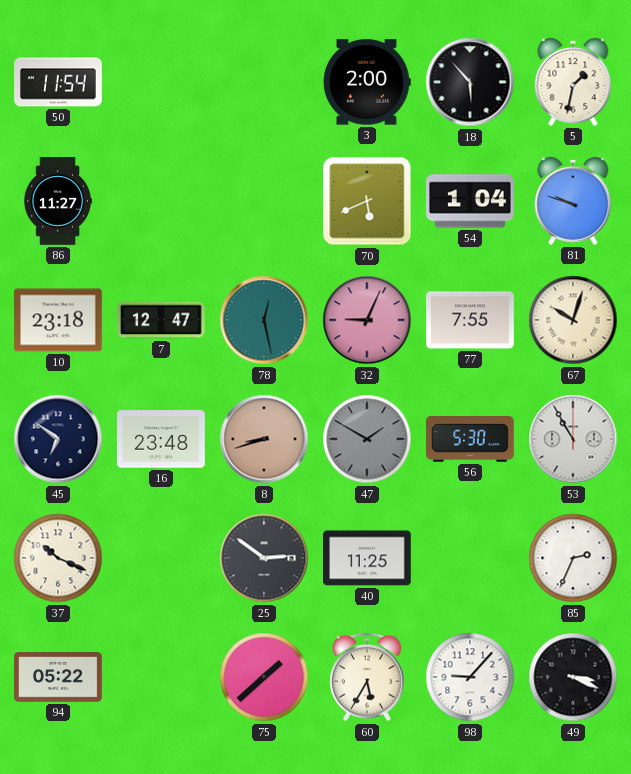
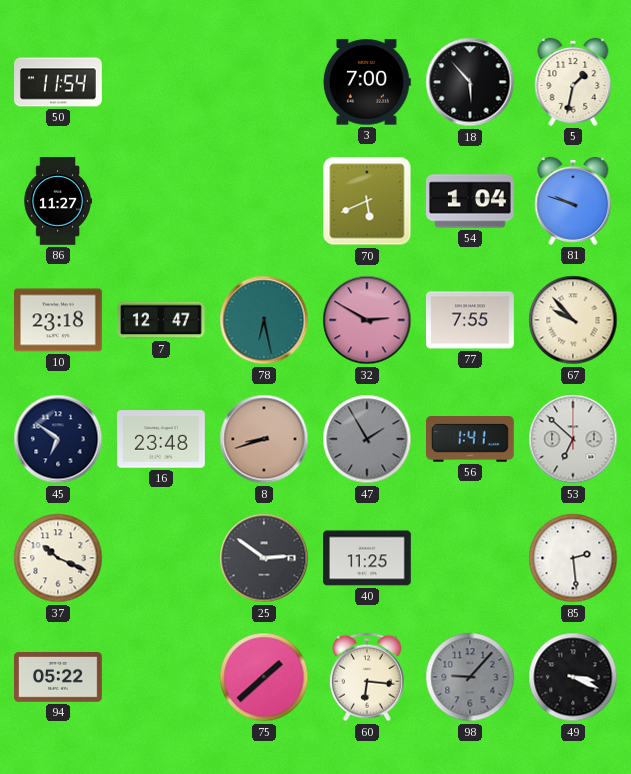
3: 2:00 -> 7:00 (367, 82)
78: 12:28 -> 6:28 (264, 320)
32: 9:04 -> 2:50 (367, 320)
67: 10:03 -> 9:53 (573, 320)
47: 1:50 -> 1:55 (367, 439)
56: 5:30 -> 1:41 (471, 440)
53: 10:55 -> 6:52 (573, 439)
85: 2:34 -> 2:29 (573, 558)
60: 5:35 -> 6:16 (367, 677)
98 dial: white -> grey (470, 677)
